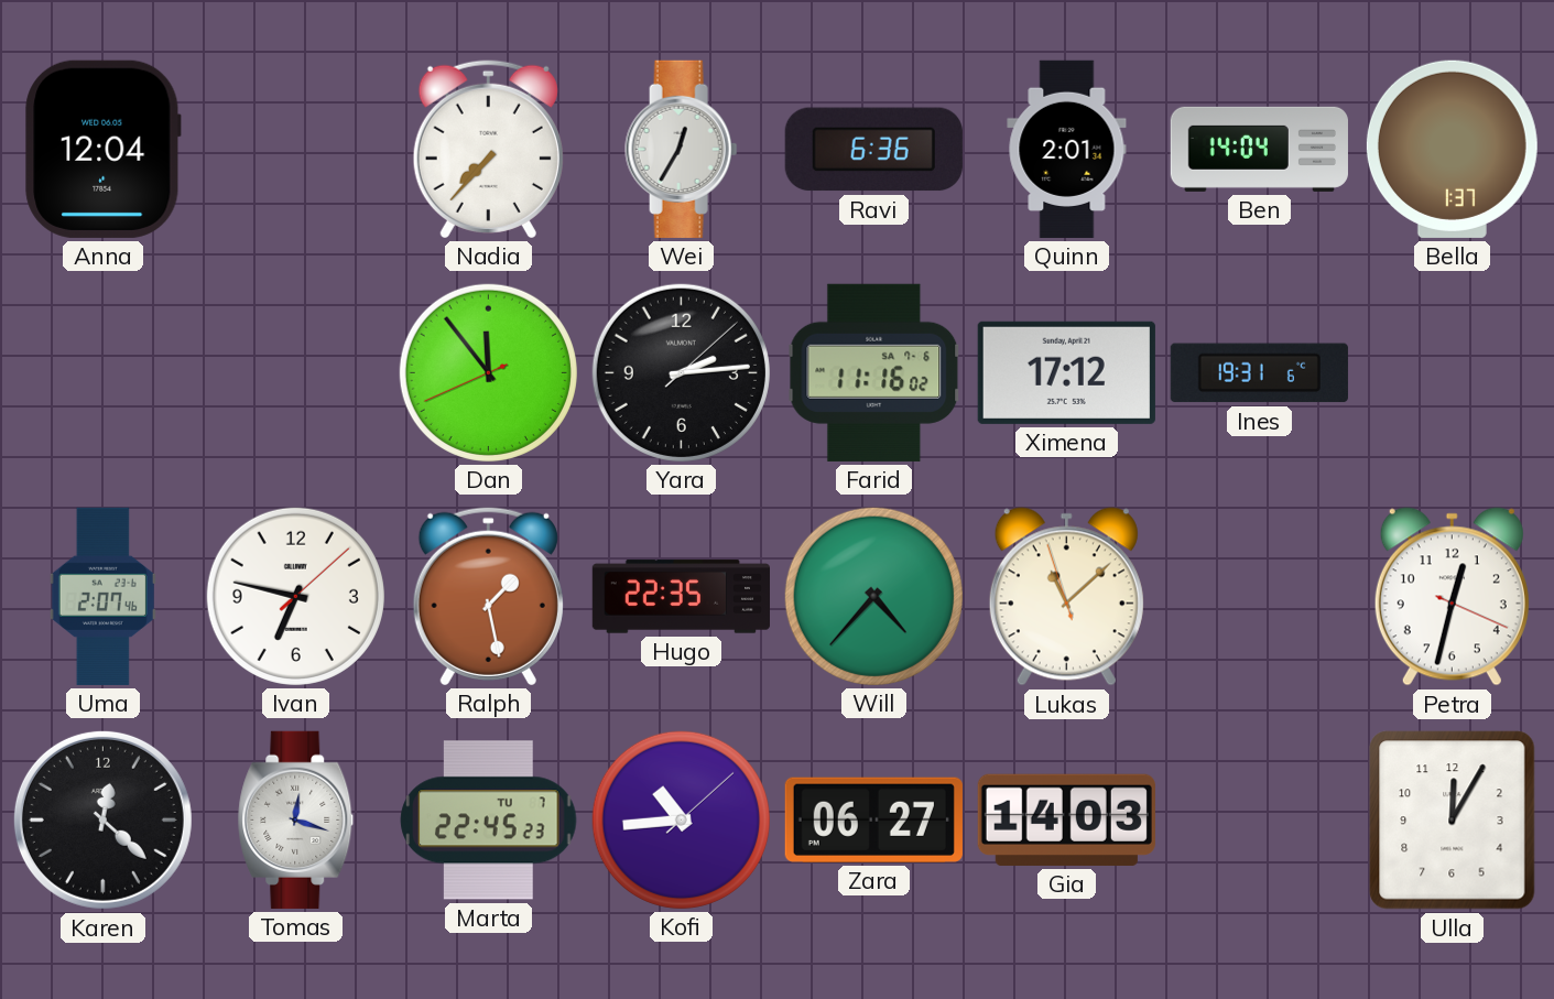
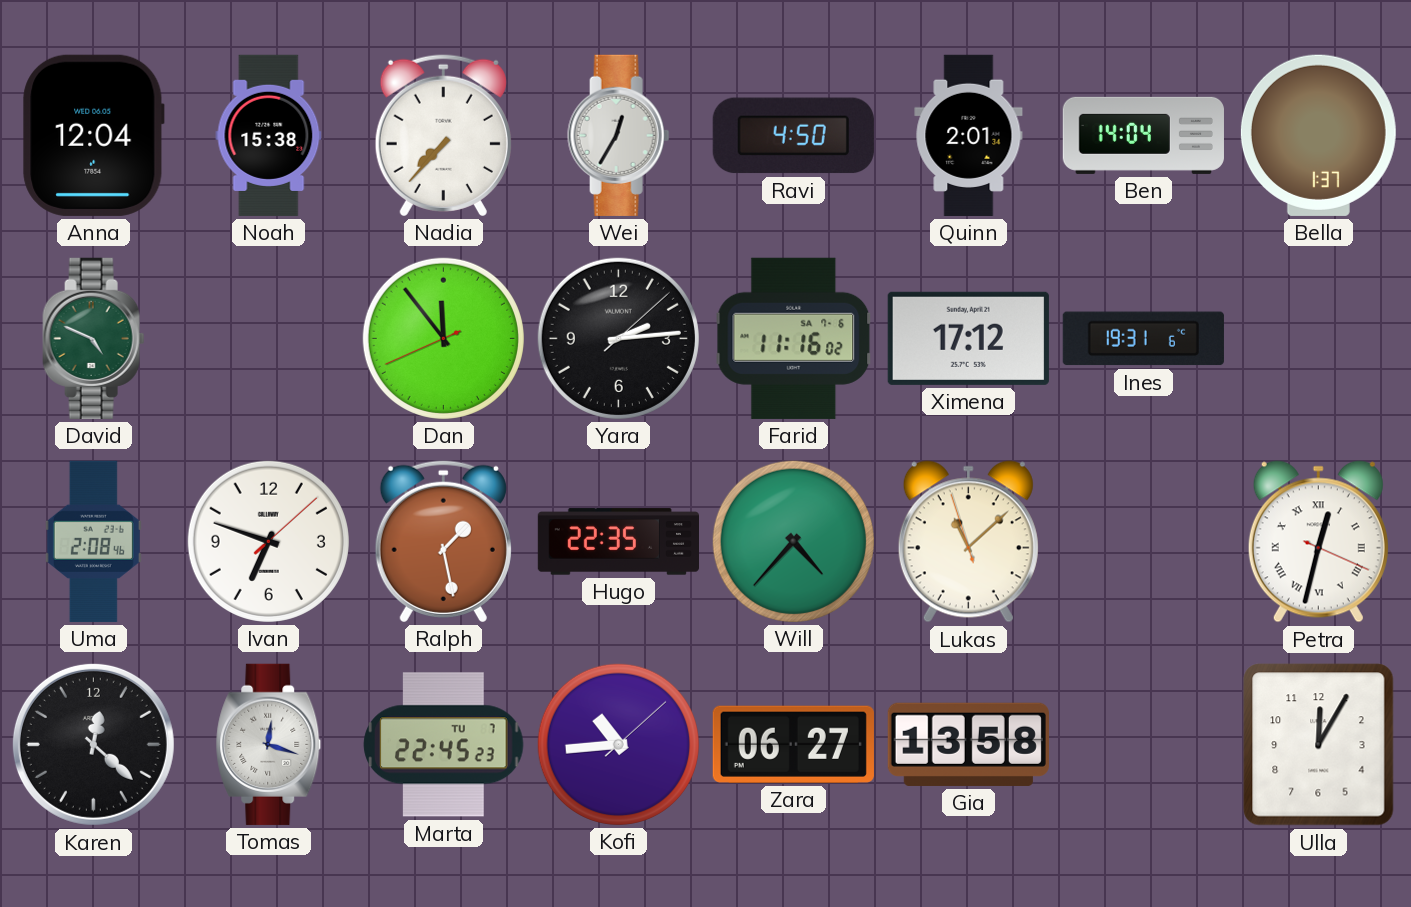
Noah: none -> 15:38 (269, 135)
Ravi: 6:36 -> 4:50 (793, 136)
David: none -> 4:49 (94, 338)
Uma: 2:07 -> 2:08 (93, 541)
Ivan: 6:47 -> 6:48 (268, 541)
Petra numerals: Arabic -> Roman (1318, 542)
Gia: 14:03 -> 13:58 (968, 744)
